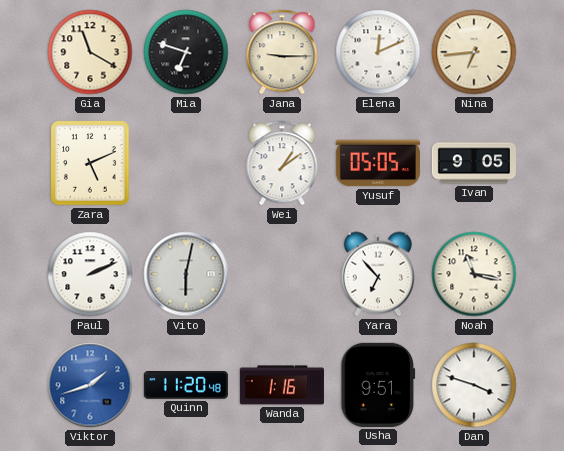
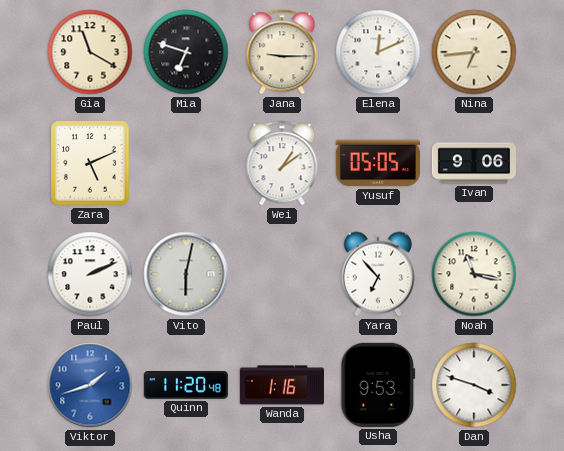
Ivan: 9:05 -> 9:06 (473, 163)
Usha: 9:51 -> 9:53 (378, 385)
